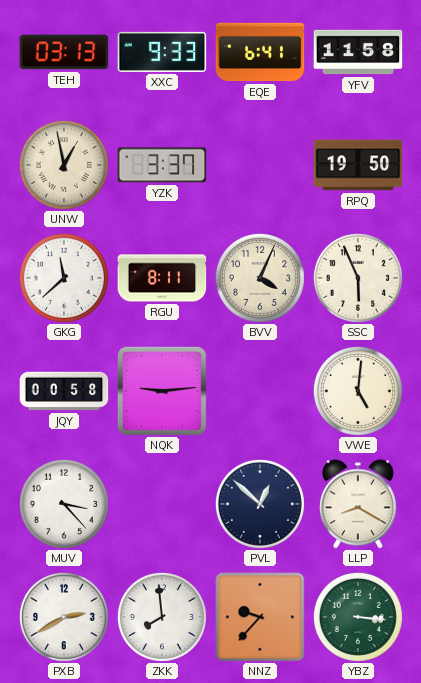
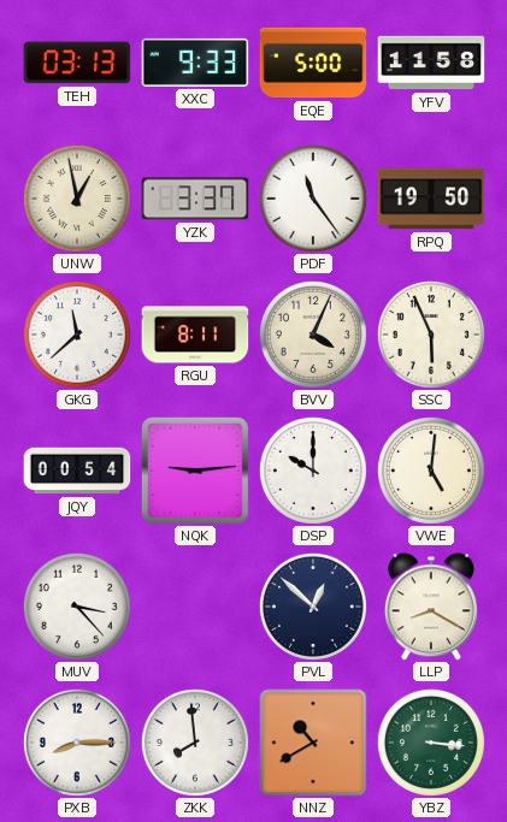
EQE: 6:41 -> 5:00 (313, 63)
PDF: none -> 11:24 (313, 199)
JQY: 00:58 -> 00:54 (77, 471)
DSP: none -> 10:00 (313, 471)
PXB: 2:40 -> 8:15 (77, 743)
NNZ: 9:37 -> 10:40 (313, 743)
